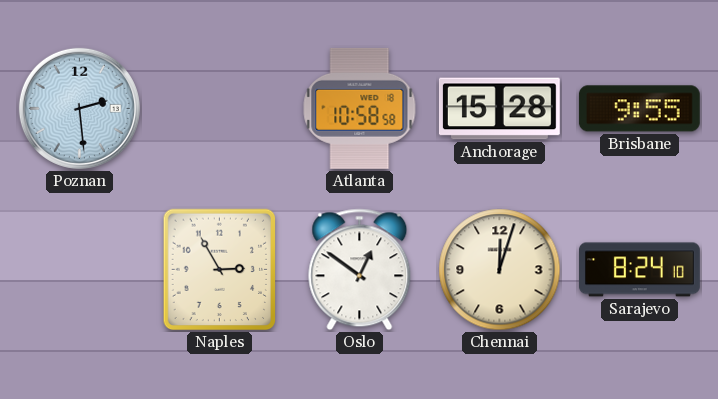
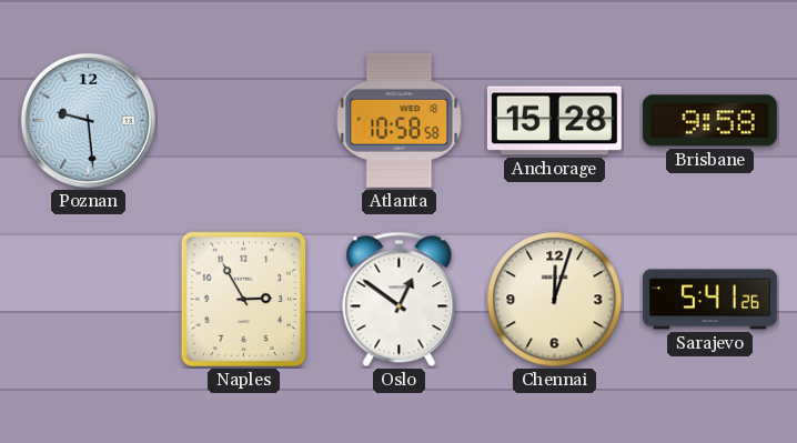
Poznan: 2:29 -> 9:29 (88, 120)
Brisbane: 9:55 -> 9:58 (709, 121)
Sarajevo: 8:24 -> 5:41 (710, 300)
